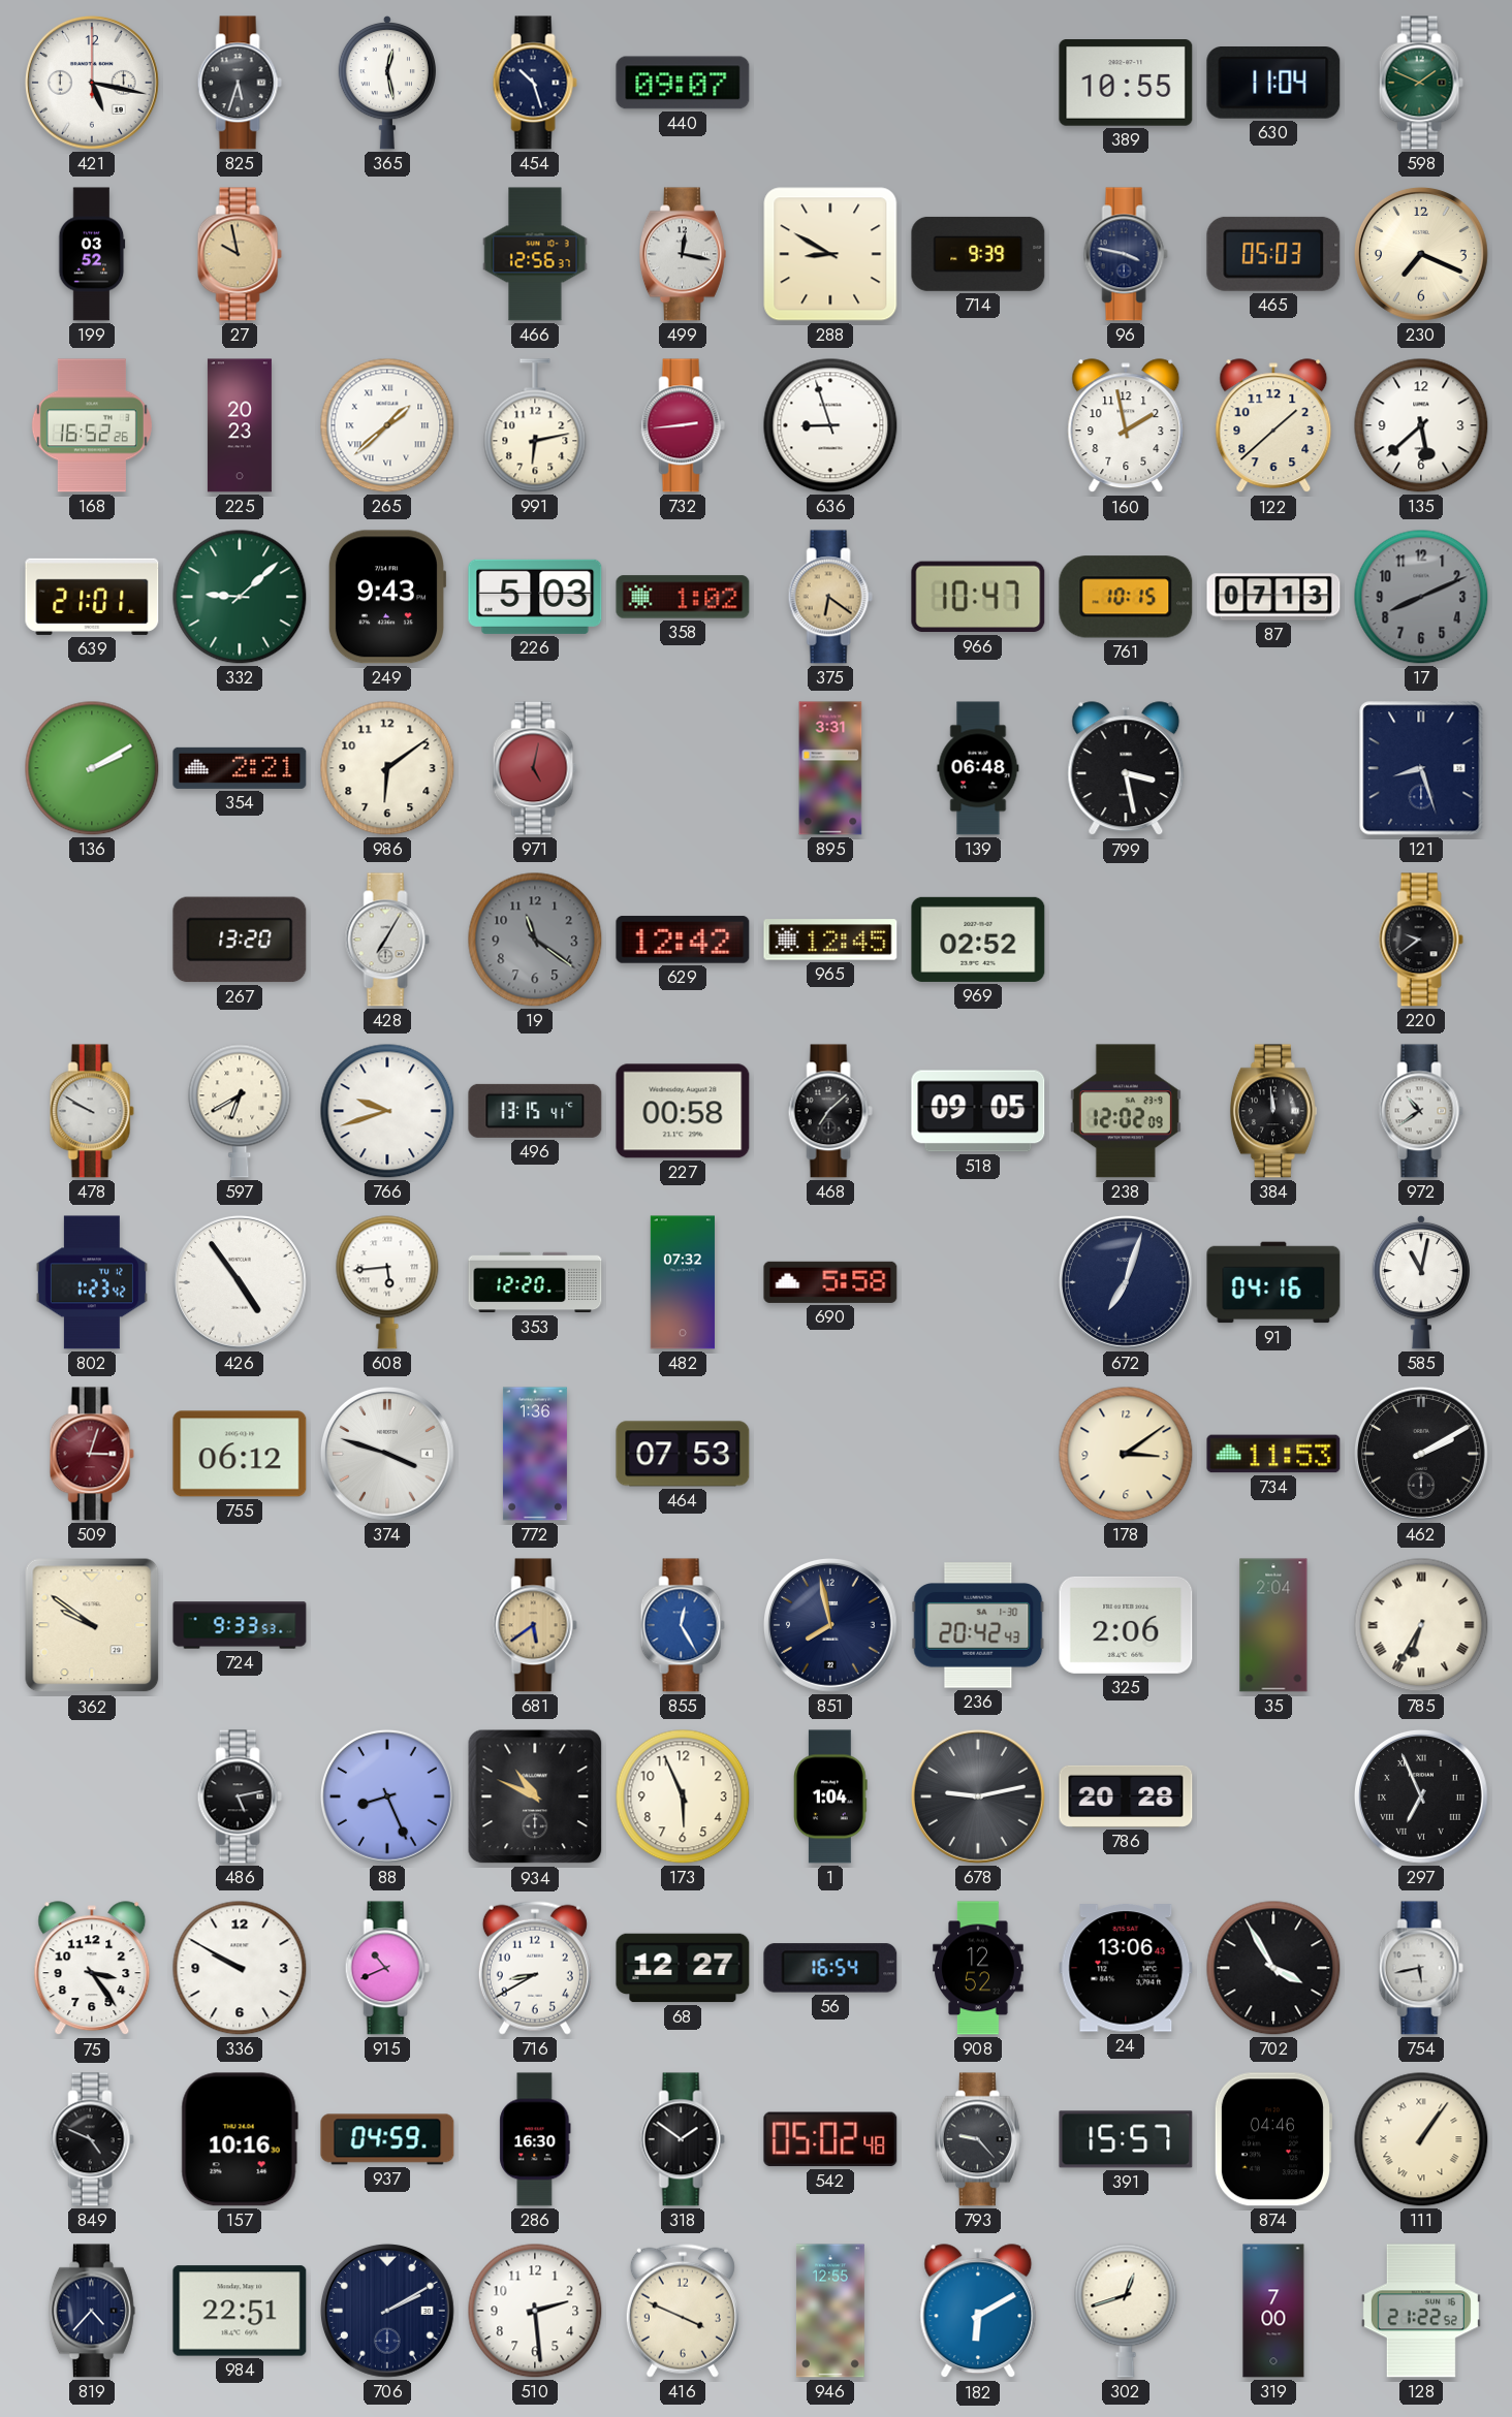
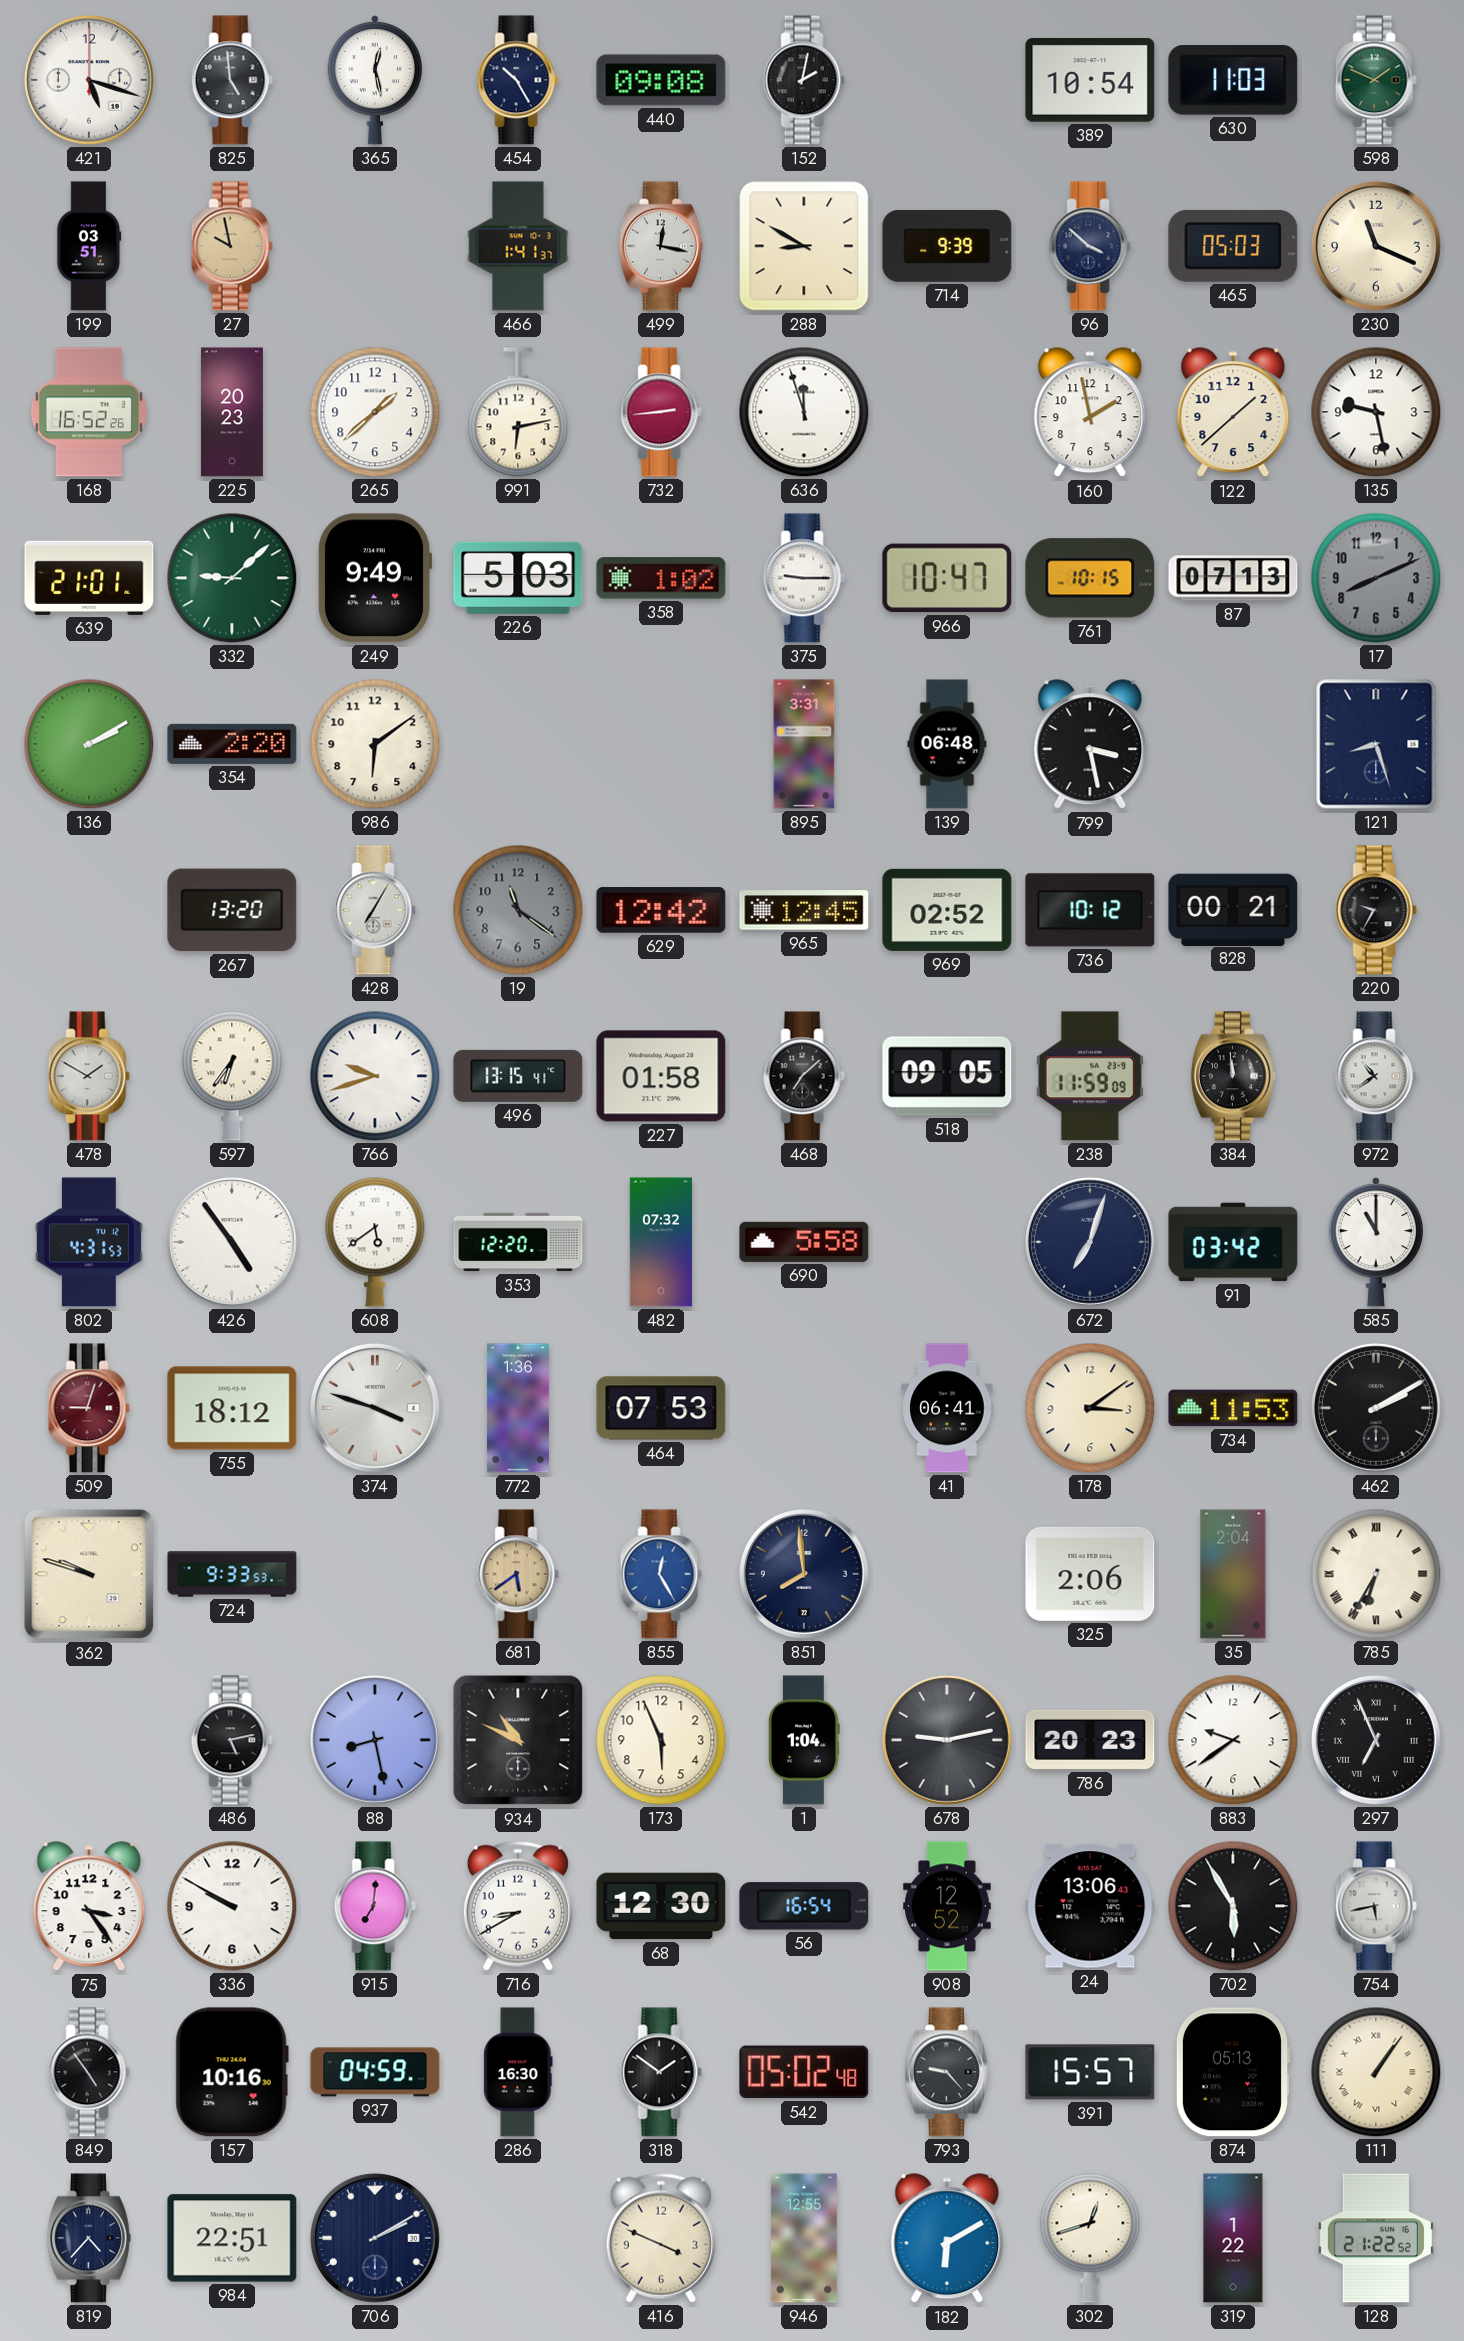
421: 5:17 -> 5:18 (89, 80)
825: 5:33 -> 4:59 (232, 80)
454: 10:27 -> 10:25 (518, 80)
440: 09:07 -> 09:08 (661, 80)
152: none -> 2:02 (804, 80)
389: 10:55 -> 10:54 (1090, 81)
630: 11:04 -> 11:03 (1233, 81)
199: 03:52 -> 03:51 (89, 246)
466: 12:56 -> 1:41 (518, 246)
96: 3:47 -> 3:52 (1090, 246)
230: 7:19 -> 11:19 (1376, 246)
265 numerals: Roman -> Arabic (375, 412)
636: 8:57 -> 11:57 (804, 412)
135: 5:38 -> 9:28 (1376, 412)
249: 9:43 -> 9:49 (375, 578)
375: 6:21 -> 9:15 (804, 578)
375 dial: champagne -> white (804, 578)
354: 2:21 -> 2:20 (232, 744)
971: 5:02 -> none (535, 768)
736: none -> 10:12 (1090, 910)
828: none -> 00:21 (1233, 909)
220: 9:39 -> 9:35 (1376, 910)
478: 9:50 -> 1:50 (89, 1076)
597: 6:40 -> 6:36 (232, 1076)
227: 00:58 -> 01:58 (661, 1076)
238: 12:02 -> 11:59 (1090, 1076)
802: 1:23 -> 4:31 (89, 1242)
608: 5:44 -> 5:39 (375, 1242)
91: 04:16 -> 03:42 (1233, 1242)
585: 11:02 -> 11:00 (1375, 1242)
509: 3:03 -> 9:03 (89, 1408)
755: 06:12 -> 18:12 (232, 1408)
41: none -> 06:41 (947, 1408)
362: 9:51 -> 9:48 (89, 1574)
851: 7:58 -> 7:59 (804, 1574)
236: 20:42 -> none (978, 1625)
88: 8:26 -> 8:28 (375, 1740)
786: 20:28 -> 20:23 (1090, 1740)
883: none -> 9:39 (1233, 1740)
915: 10:41 -> 7:01 (375, 1906)
68: 12:27 -> 12:30 (661, 1906)
702: 3:55 -> 5:55 (1233, 1906)
849: 4:49 -> 4:54 (89, 2072)
874: 04:46 -> 05:13 (1232, 2072)
510: 2:29 -> none (535, 2311)
319: 7:00 -> 1:22 (1233, 2238)
